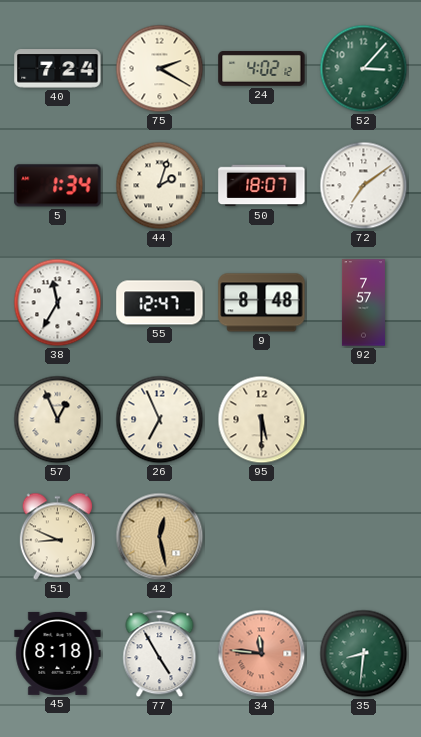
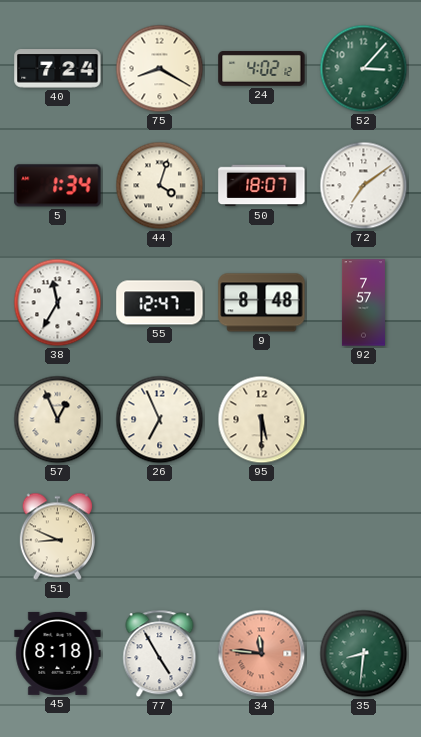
75: 2:20 -> 8:20 (160, 69)
44: 2:03 -> 4:03 (160, 186)
42: 12:28 -> none (160, 537)
